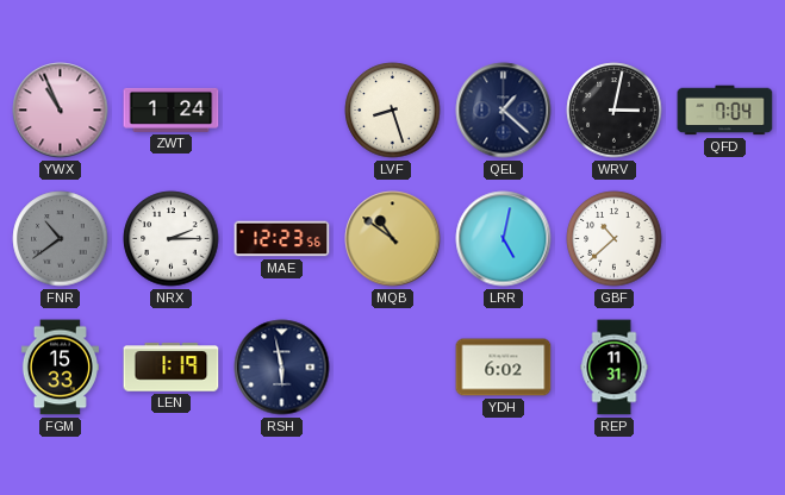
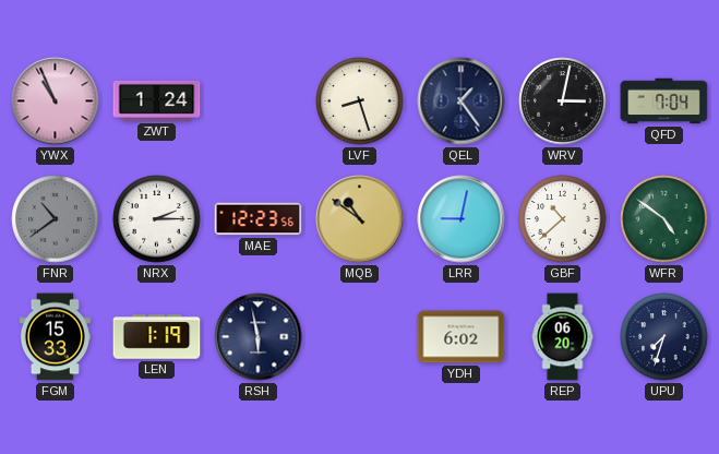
QEL: 1:22 -> 1:24 (462, 101)
LRR: 5:02 -> 9:02 (462, 219)
WFR: none -> 4:51 (664, 219)
REP: 11:31 -> 06:20 (563, 337)
UPU: none -> 7:33 (664, 337)
